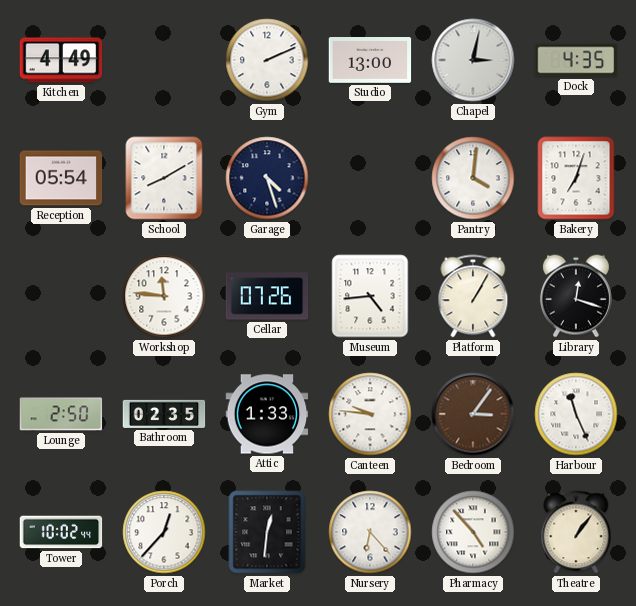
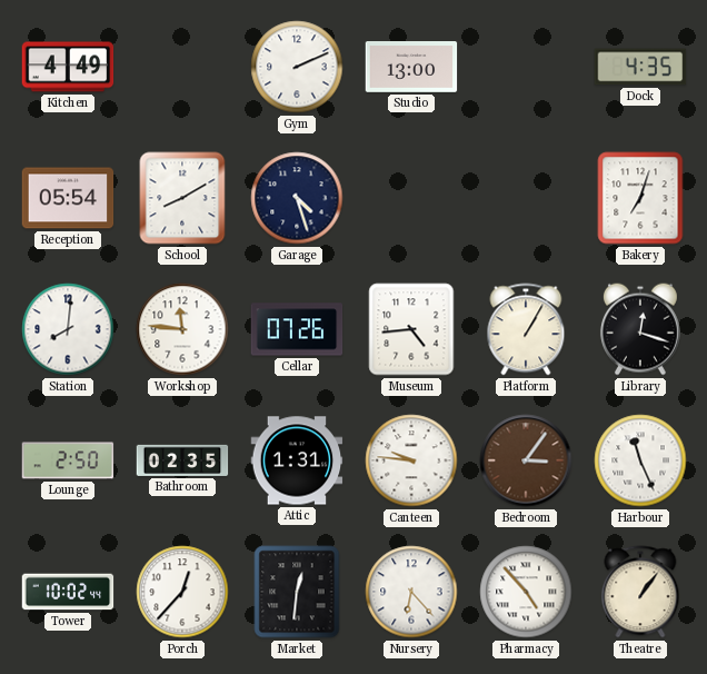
Chapel: 3:02 -> none (473, 60)
Pantry: 4:01 -> none (473, 178)
Station: none -> 8:01 (68, 329)
Attic: 1:33 -> 1:31 (297, 460)
